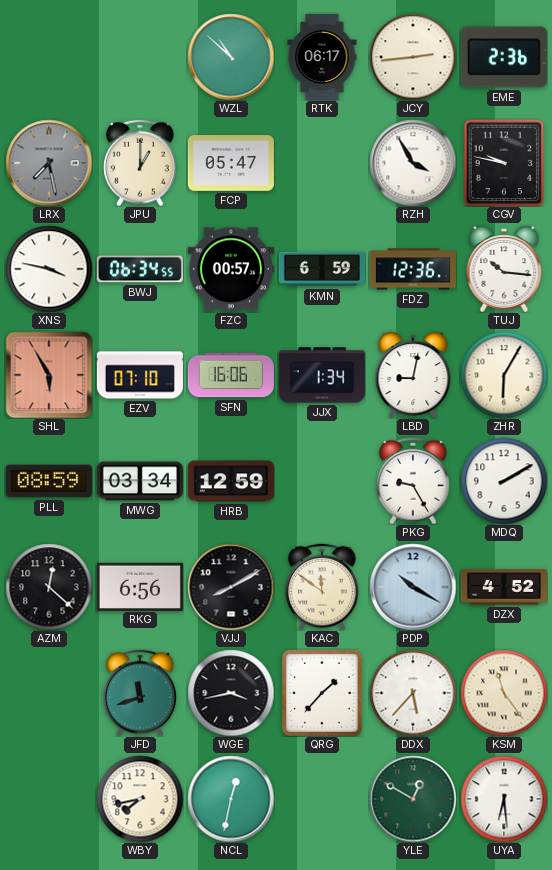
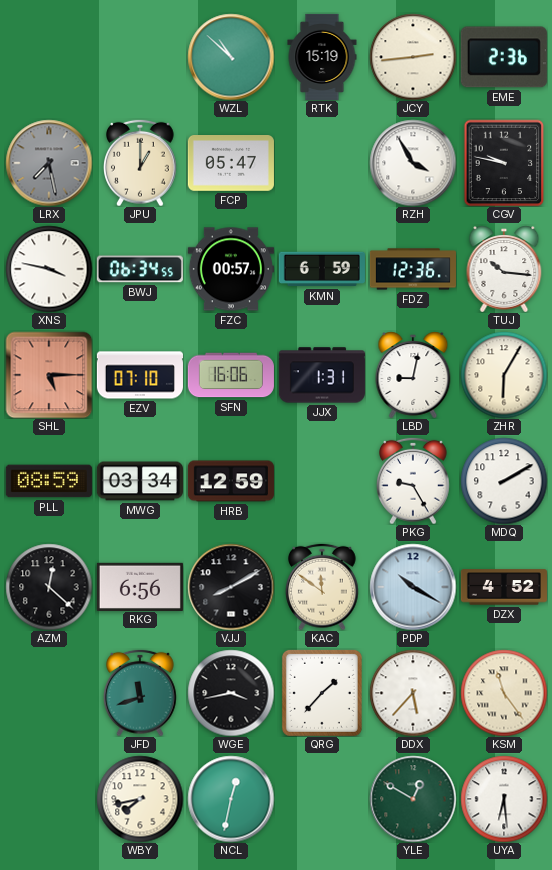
RTK: 06:17 -> 15:19 (322, 57)
SHL: 5:55 -> 5:15 (49, 375)
JJX: 1:34 -> 1:31 (322, 375)
